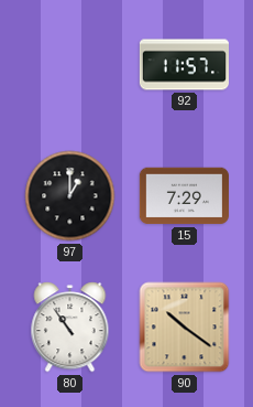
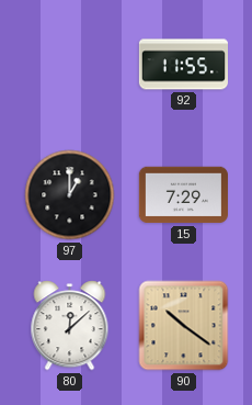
92: 11:57 -> 11:55 (183, 65)
80: 10:54 -> 12:08 (70, 326)
